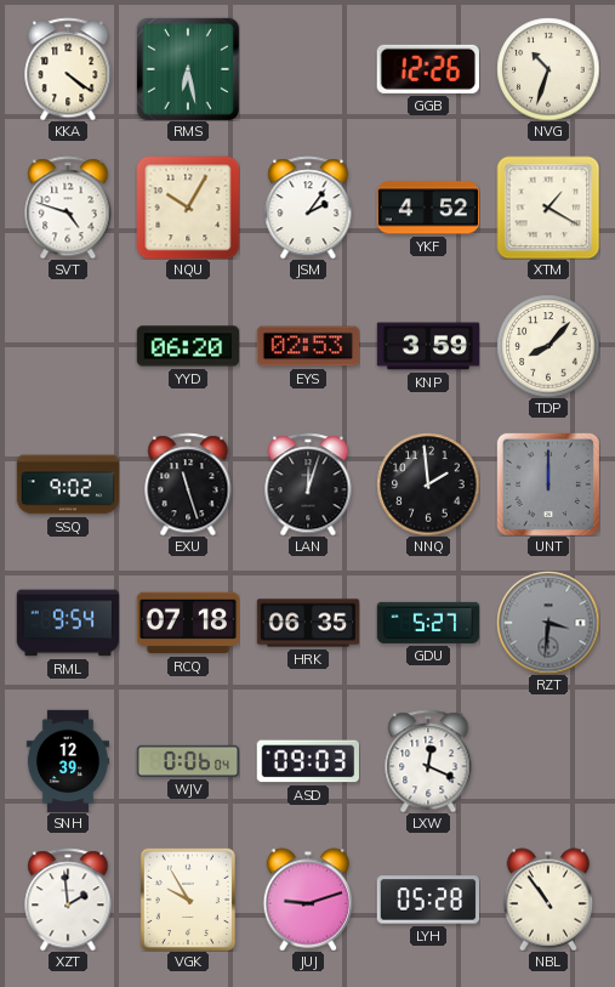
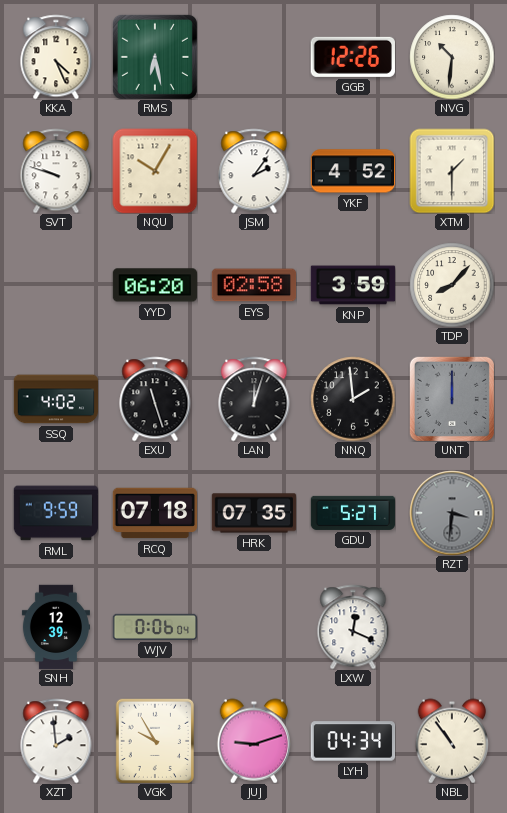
KKA: 4:21 -> 4:26 (56, 57)
NVG: 10:33 -> 10:31 (452, 57)
SVT: 4:48 -> 9:48 (56, 171)
XTM: 1:20 -> 1:30 (452, 171)
EYS: 02:53 -> 02:58 (254, 285)
SSQ: 9:02 -> 4:02 (56, 399)
RML: 9:54 -> 9:59 (56, 513)
HRK: 06:35 -> 07:35 (254, 513)
ASD: 09:03 -> none (307, 761)
LYH: 05:28 -> 04:34 (353, 741)
